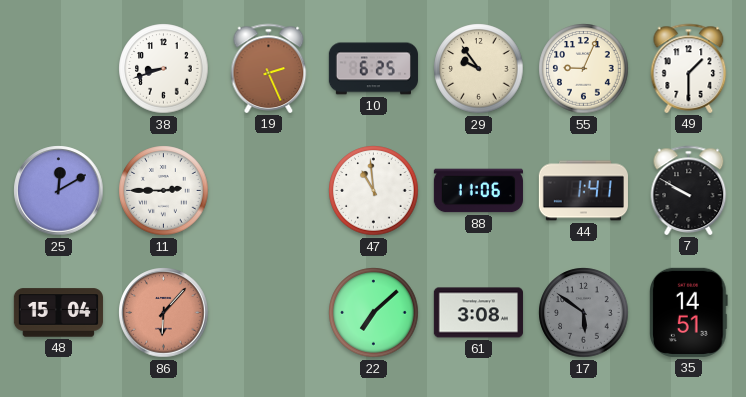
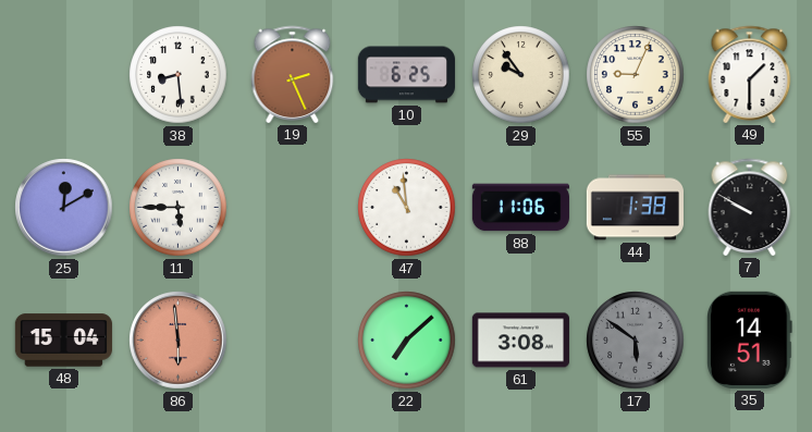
38: 8:42 -> 8:29 (179, 75)
11: 2:45 -> 5:45 (179, 208)
44: 1:41 -> 1:38 (635, 208)
86: 6:07 -> 5:59 (179, 341)
